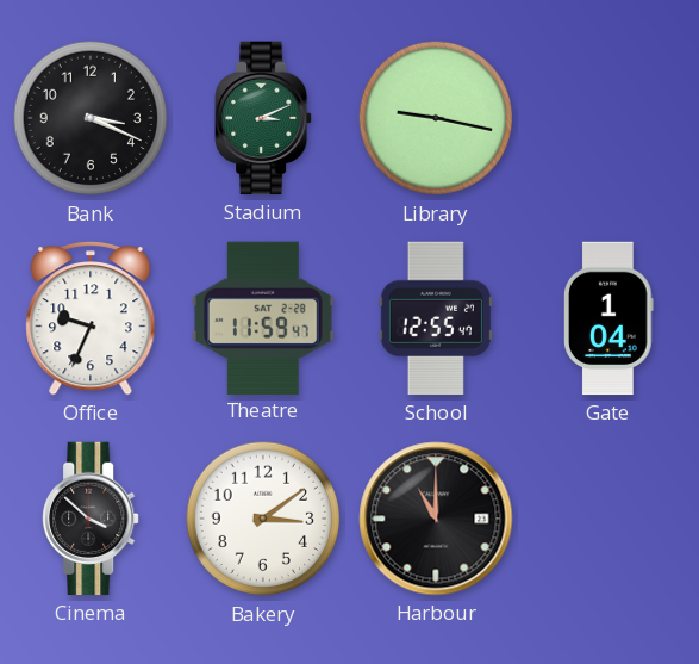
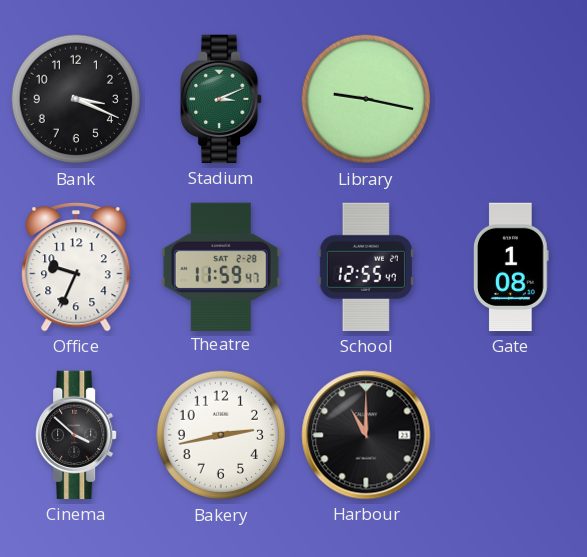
Gate: 1:04 -> 1:08 (512, 267)
Bakery: 3:09 -> 2:43 (221, 435)
